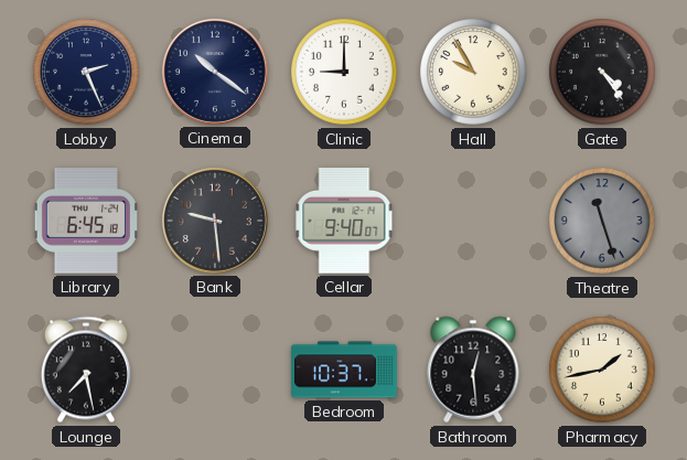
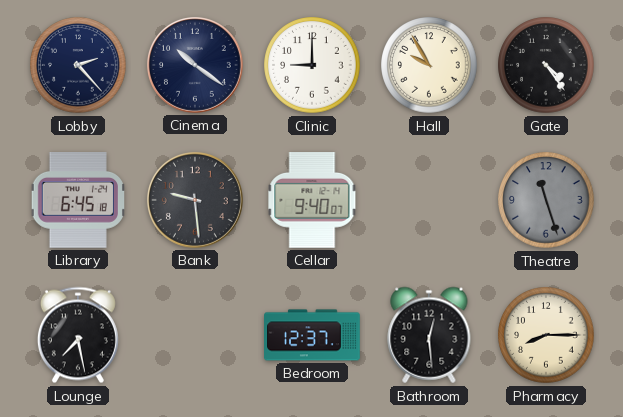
Lobby: 2:26 -> 2:23 (78, 65)
Bedroom: 10:37 -> 12:37 (312, 335)
Pharmacy: 1:43 -> 8:15 (546, 335)
